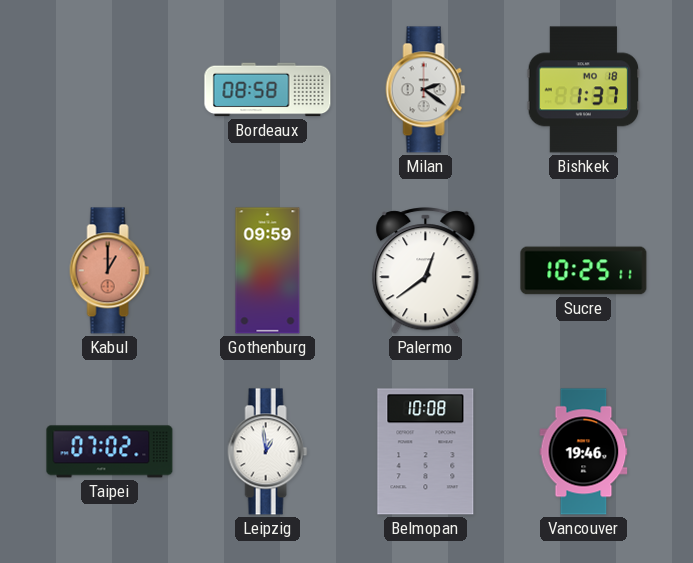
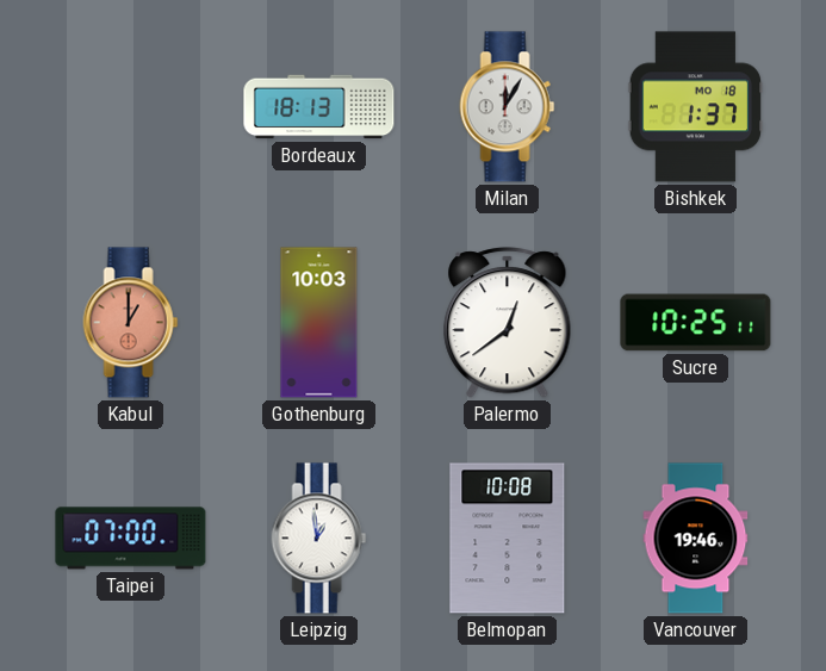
Bordeaux: 08:58 -> 18:13 (319, 107)
Milan: 2:21 -> 12:05 (508, 107)
Gothenburg: 09:59 -> 10:03 (319, 323)
Taipei: 07:02 -> 07:00 (131, 539)
